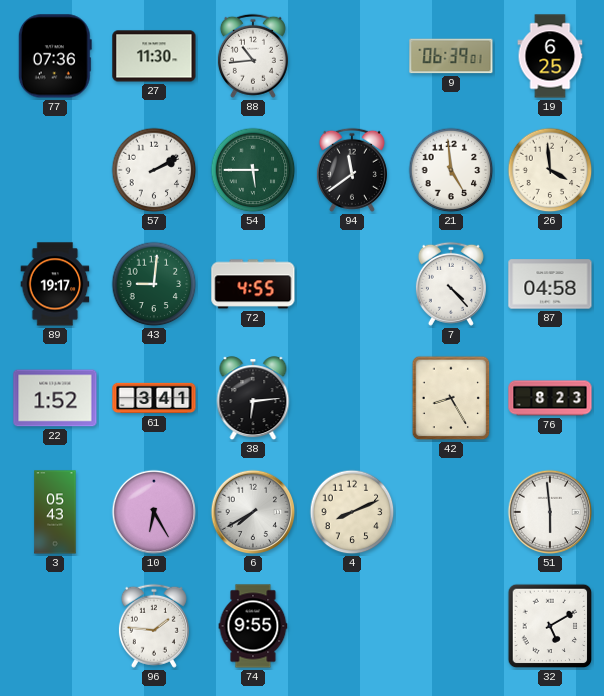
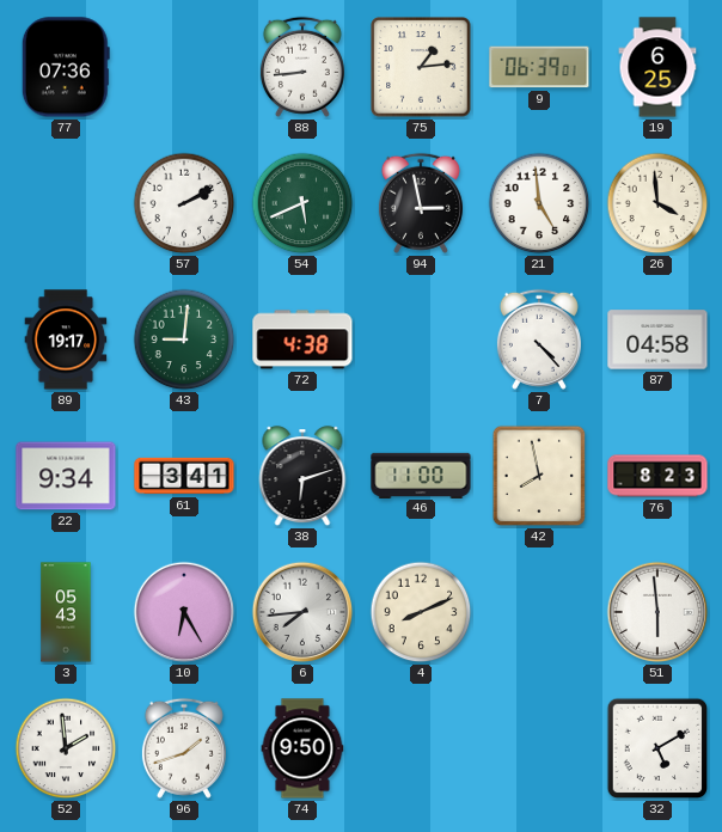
27: 11:30 -> none (154, 56)
88: 10:44 -> 8:44 (302, 67)
75: none -> 1:14 (421, 67)
54: 5:45 -> 5:41 (302, 203)
94: 11:39 -> 2:58 (421, 203)
72: 4:55 -> 4:38 (302, 339)
22: 1:52 -> 9:34 (66, 476)
38: 6:14 -> 6:12 (302, 477)
46: none -> 11:00 (421, 475)
42: 8:25 -> 7:58 (539, 476)
6: 7:40 -> 7:44 (302, 612)
52: none -> 1:59 (66, 748)
96: 1:46 -> 1:42 (184, 748)
74: 9:55 -> 9:50 (302, 748)
